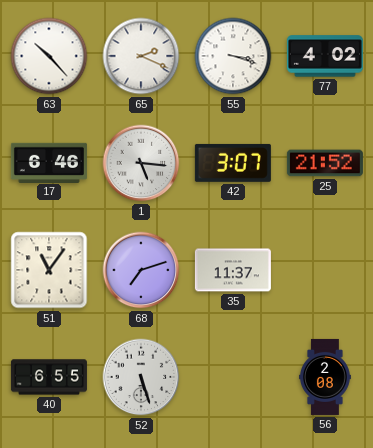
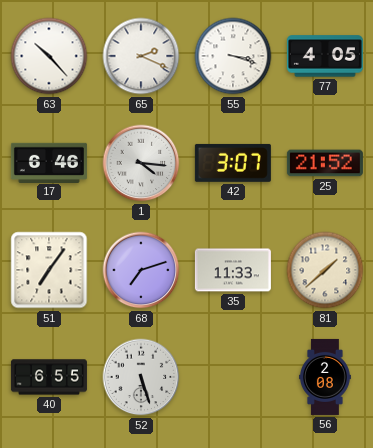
77: 4:02 -> 4:05 (325, 56)
1: 5:16 -> 4:16 (141, 163)
51: 11:06 -> 7:06 (49, 270)
35: 11:37 -> 11:33 (233, 270)
81: none -> 1:38 (325, 270)
